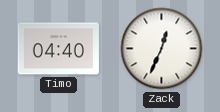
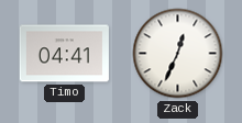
Timo: 04:40 -> 04:41 (64, 54)
